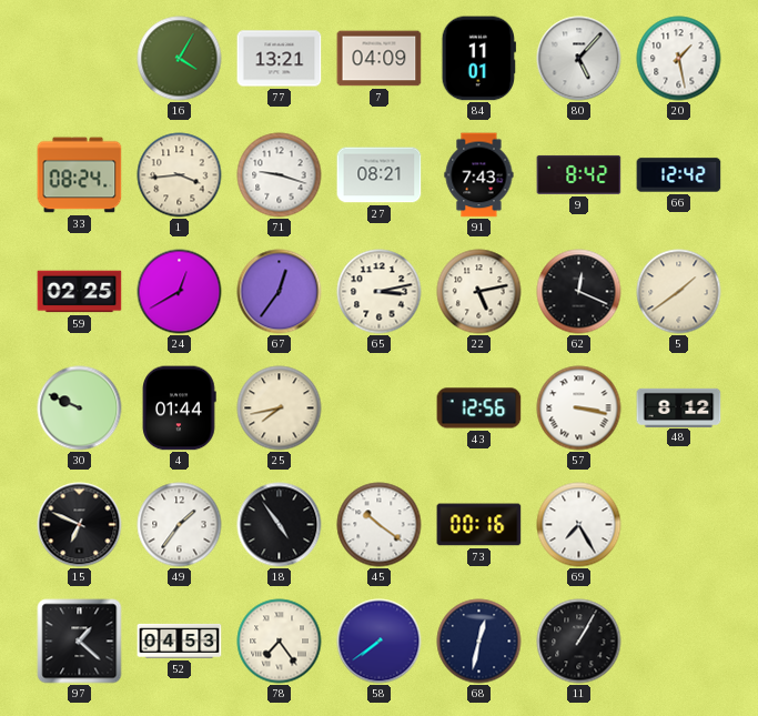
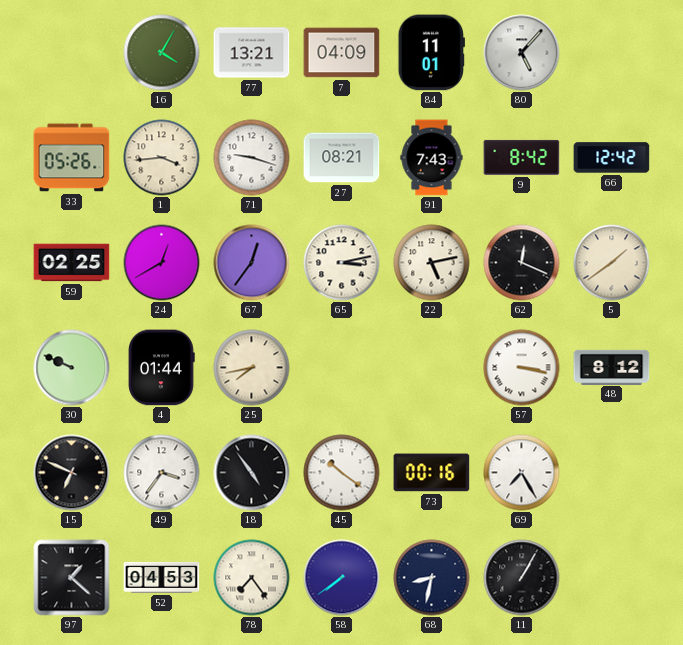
20: 1:28 -> none (679, 59)
33: 08:24 -> 05:26 (72, 158)
43: 12:56 -> none (479, 409)
49: 1:36 -> 3:36 (162, 473)
68: 12:32 -> 8:32 (432, 578)
